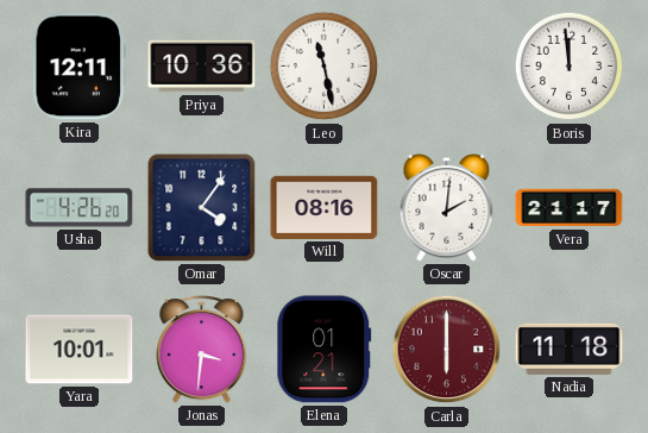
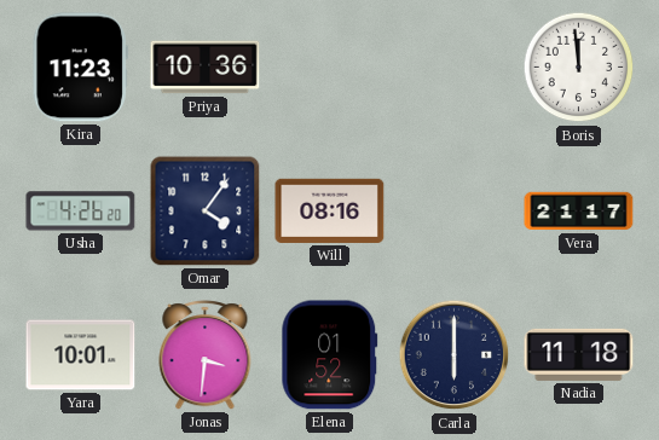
Kira: 12:11 -> 11:23 (80, 68)
Leo: 11:28 -> none (325, 67)
Oscar: 2:01 -> none (447, 208)
Elena: 01:21 -> 01:52 (330, 355)
Carla dial: burgundy -> navy (455, 355)
